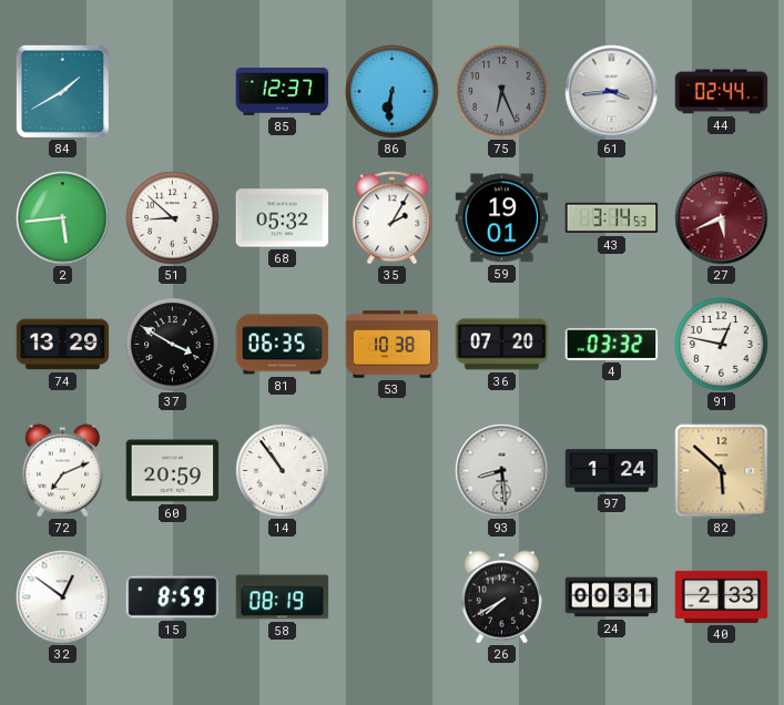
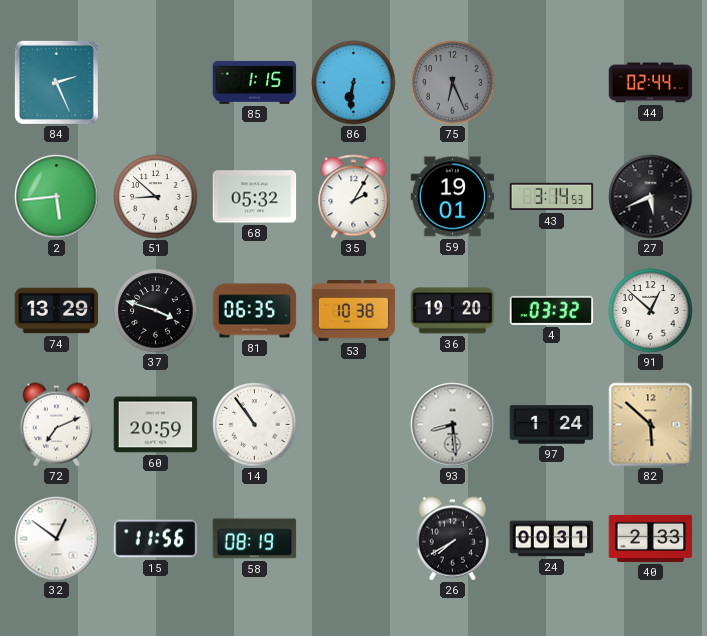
84: 1:40 -> 2:26 (56, 82)
85: 12:37 -> 1:15 (255, 82)
61: 3:44 -> none (612, 92)
27 dial: burgundy -> black (651, 197)
37: 3:50 -> 3:48 (156, 311)
36: 07:20 -> 19:20 (453, 311)
91: 12:47 -> 12:52 (651, 311)
15: 8:59 -> 11:56 (156, 539)
